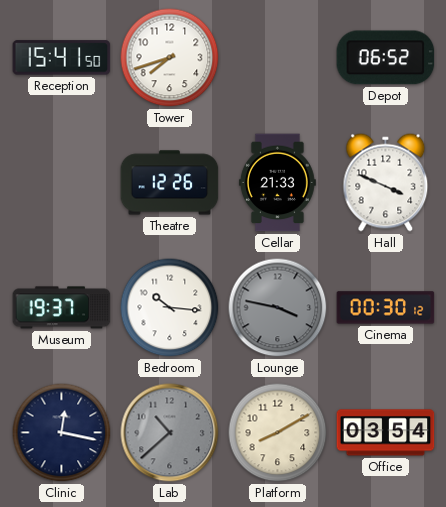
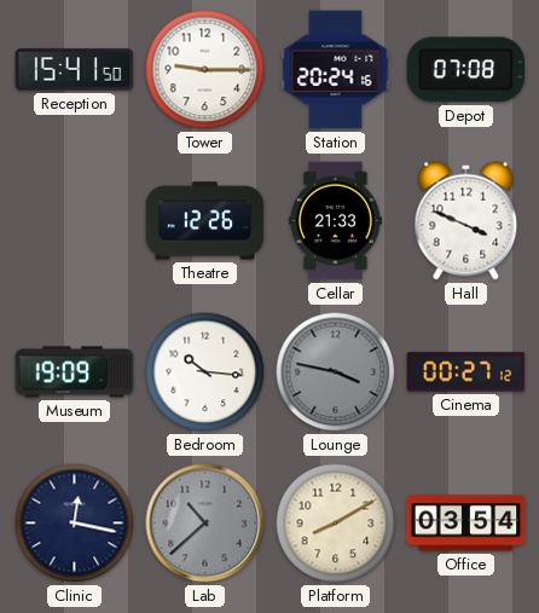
Tower: 7:42 -> 9:15 (205, 70)
Station: none -> 20:24 (336, 70)
Depot: 06:52 -> 07:08 (466, 70)
Museum: 19:37 -> 19:09 (75, 372)
Cinema: 00:30 -> 00:27 (466, 372)
